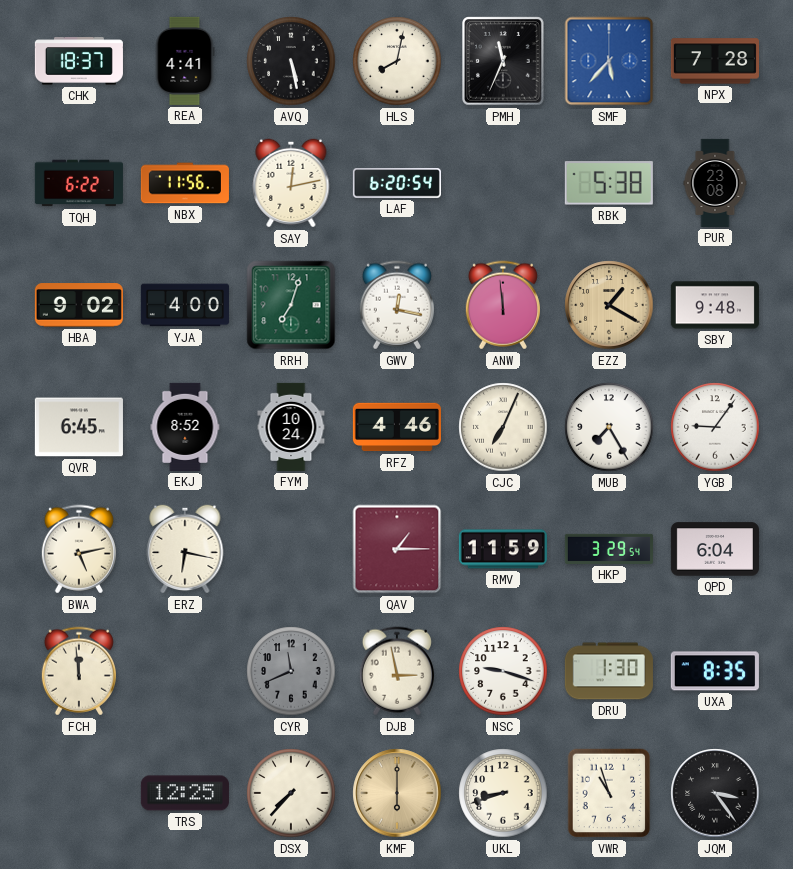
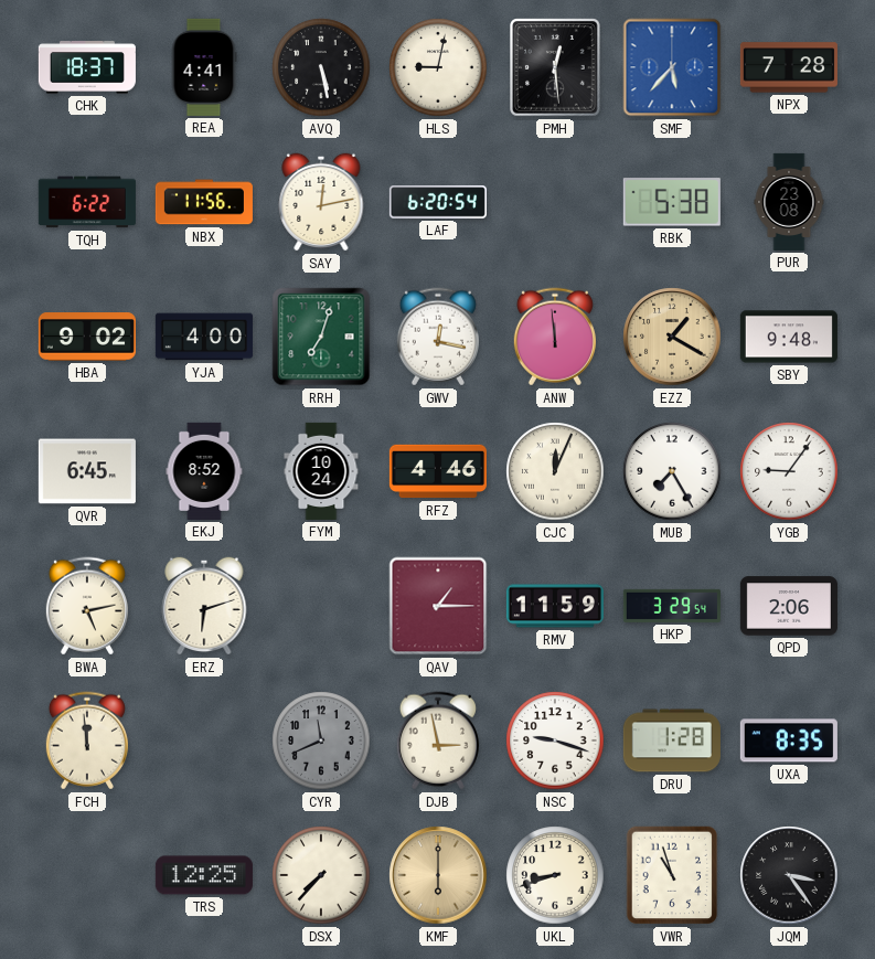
HLS: 8:02 -> 9:02 (438, 67)
PMH: 11:34 -> 12:29 (555, 67)
CJC: 7:04 -> 12:04 (555, 471)
ERZ: 6:17 -> 6:12 (204, 606)
QPD: 6:04 -> 2:06 (789, 606)
DRU: 1:30 -> 1:28 (672, 740)
